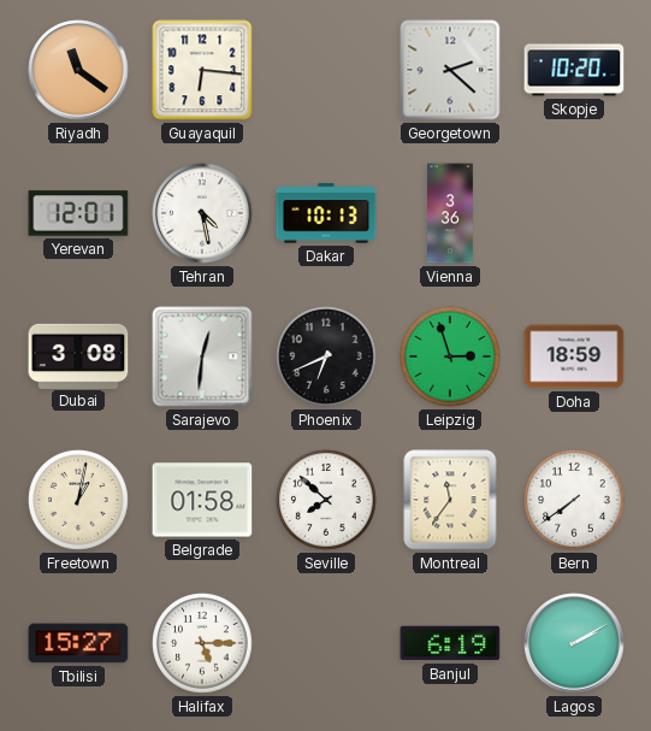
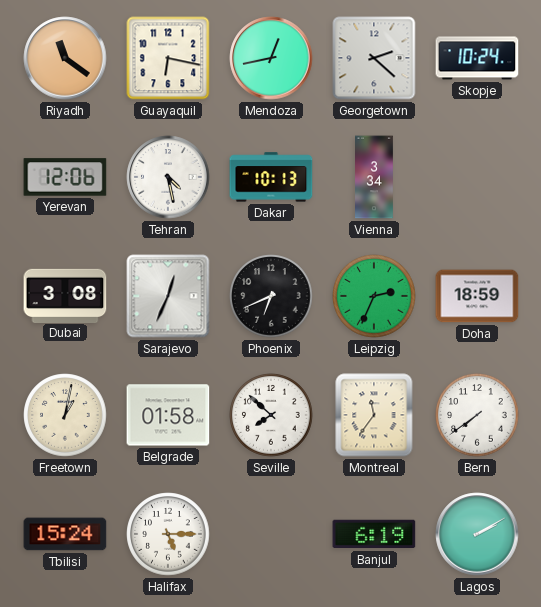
Guayaquil: 6:16 -> 6:17 (168, 58)
Mendoza: none -> 12:43 (271, 58)
Skopje: 10:20 -> 10:24 (477, 58)
Yerevan: 12:01 -> 12:06 (65, 177)
Vienna: 3:36 -> 3:34 (375, 177)
Sarajevo: 12:31 -> 12:34 (168, 296)
Leipzig: 2:57 -> 2:34 (374, 296)
Tbilisi: 15:27 -> 15:24 (65, 534)
